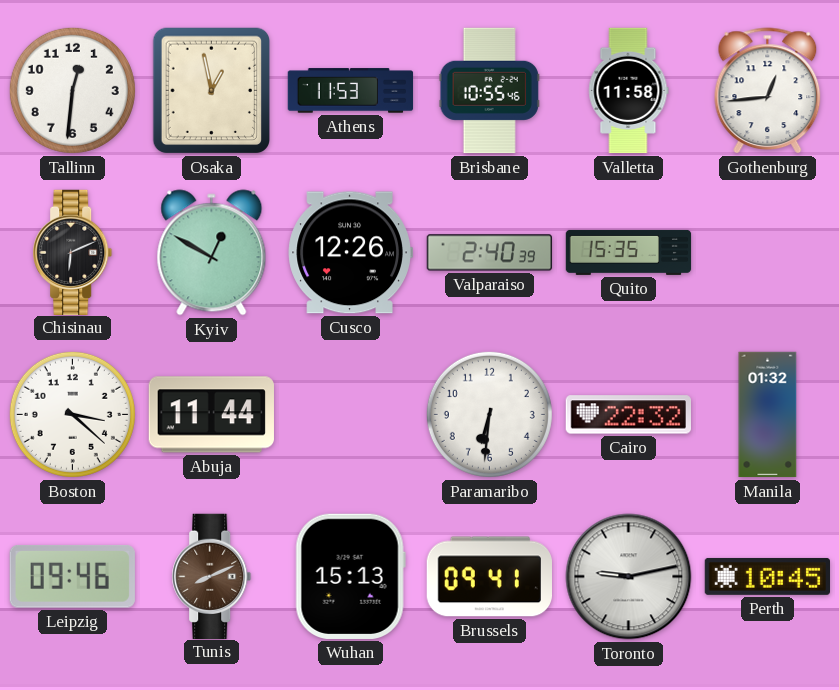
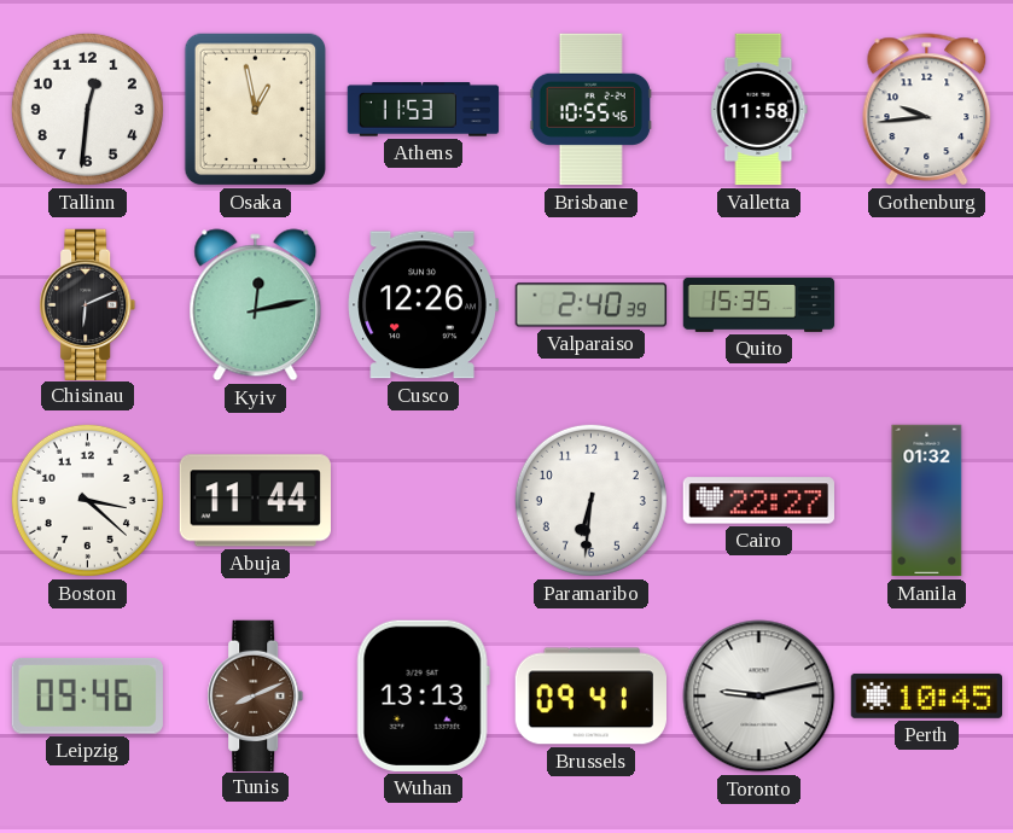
Gothenburg: 12:44 -> 9:44 (927, 110)
Kyiv: 12:50 -> 12:13 (256, 305)
Cairo: 22:32 -> 22:27 (758, 501)
Wuhan: 15:13 -> 13:13 (423, 695)
